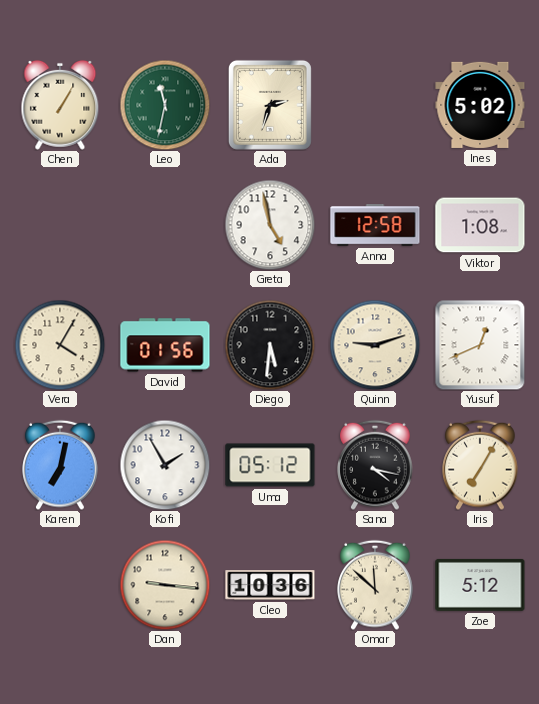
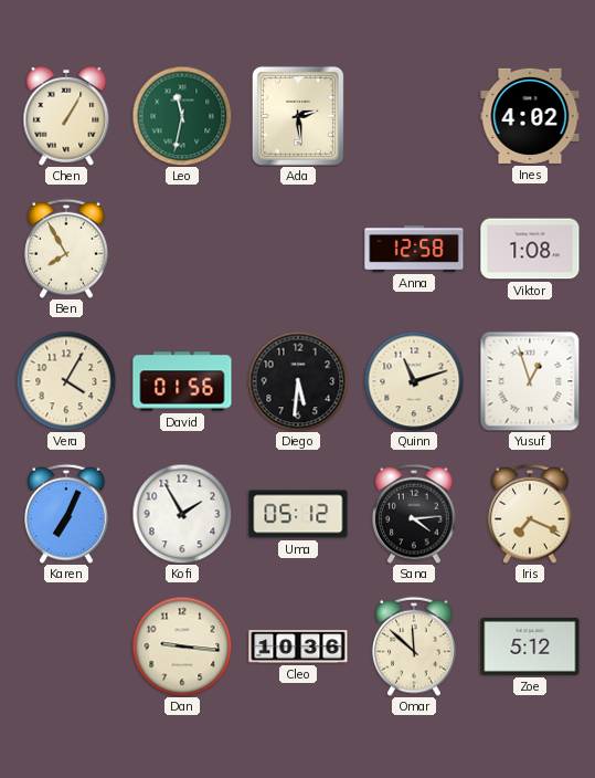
Ada: 2:33 -> 2:29 (298, 116)
Ines: 5:02 -> 4:02 (530, 116)
Ben: none -> 7:55 (66, 249)
Greta: 4:58 -> none (270, 225)
Quinn: 9:12 -> 11:12 (414, 381)
Yusuf: 12:41 -> 12:57 (530, 381)
Karen: 7:02 -> 7:04 (66, 514)
Sana: 4:17 -> 4:14 (414, 514)
Iris: 7:05 -> 7:19 (530, 514)
